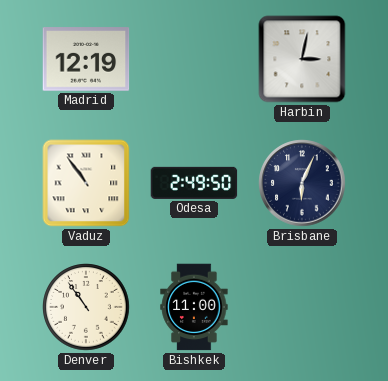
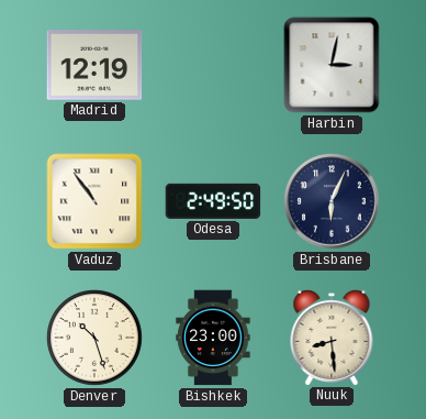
Denver: 10:54 -> 10:27 (94, 338)
Bishkek: 11:00 -> 23:00 (213, 338)
Nuuk: none -> 8:29 (332, 337)
